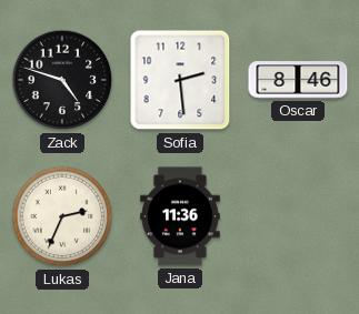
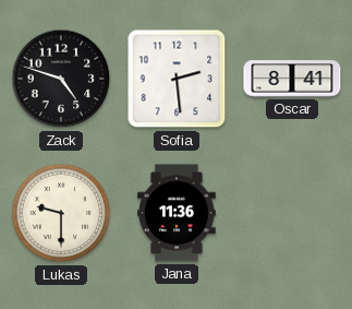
Oscar: 8:46 -> 8:41 (292, 79)
Lukas: 2:34 -> 9:30 (61, 213)
